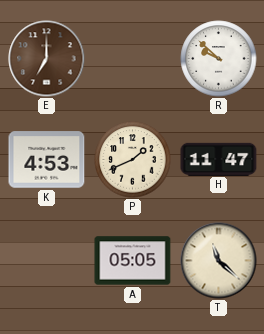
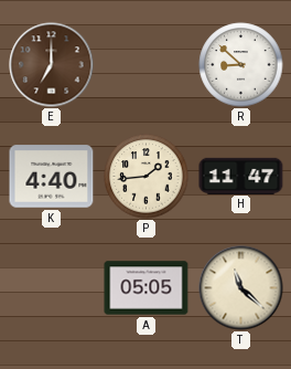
R: 9:52 -> 8:52 (241, 65)
K: 4:53 -> 4:40 (52, 177)
P: 1:41 -> 1:44 (147, 177)
